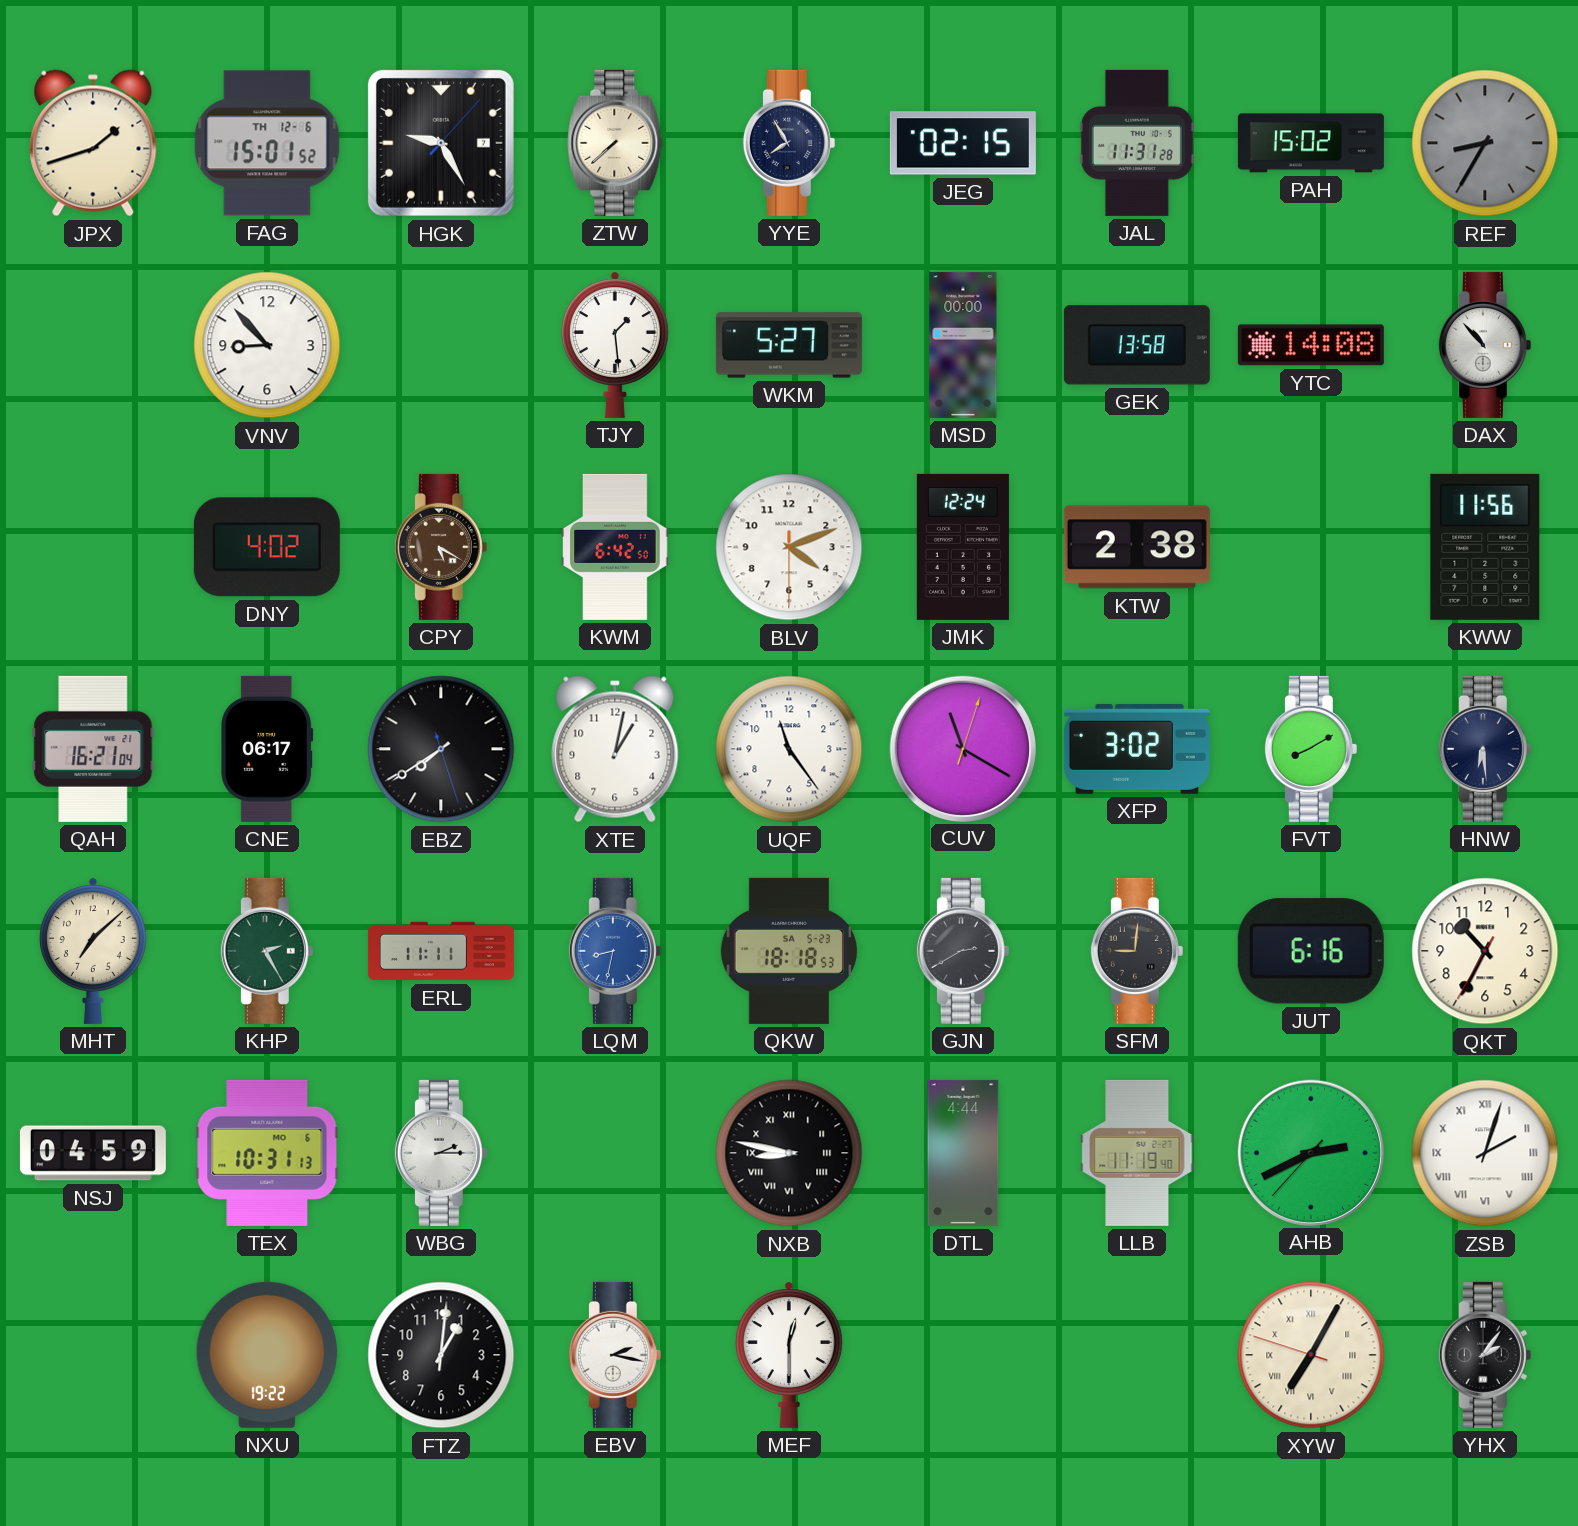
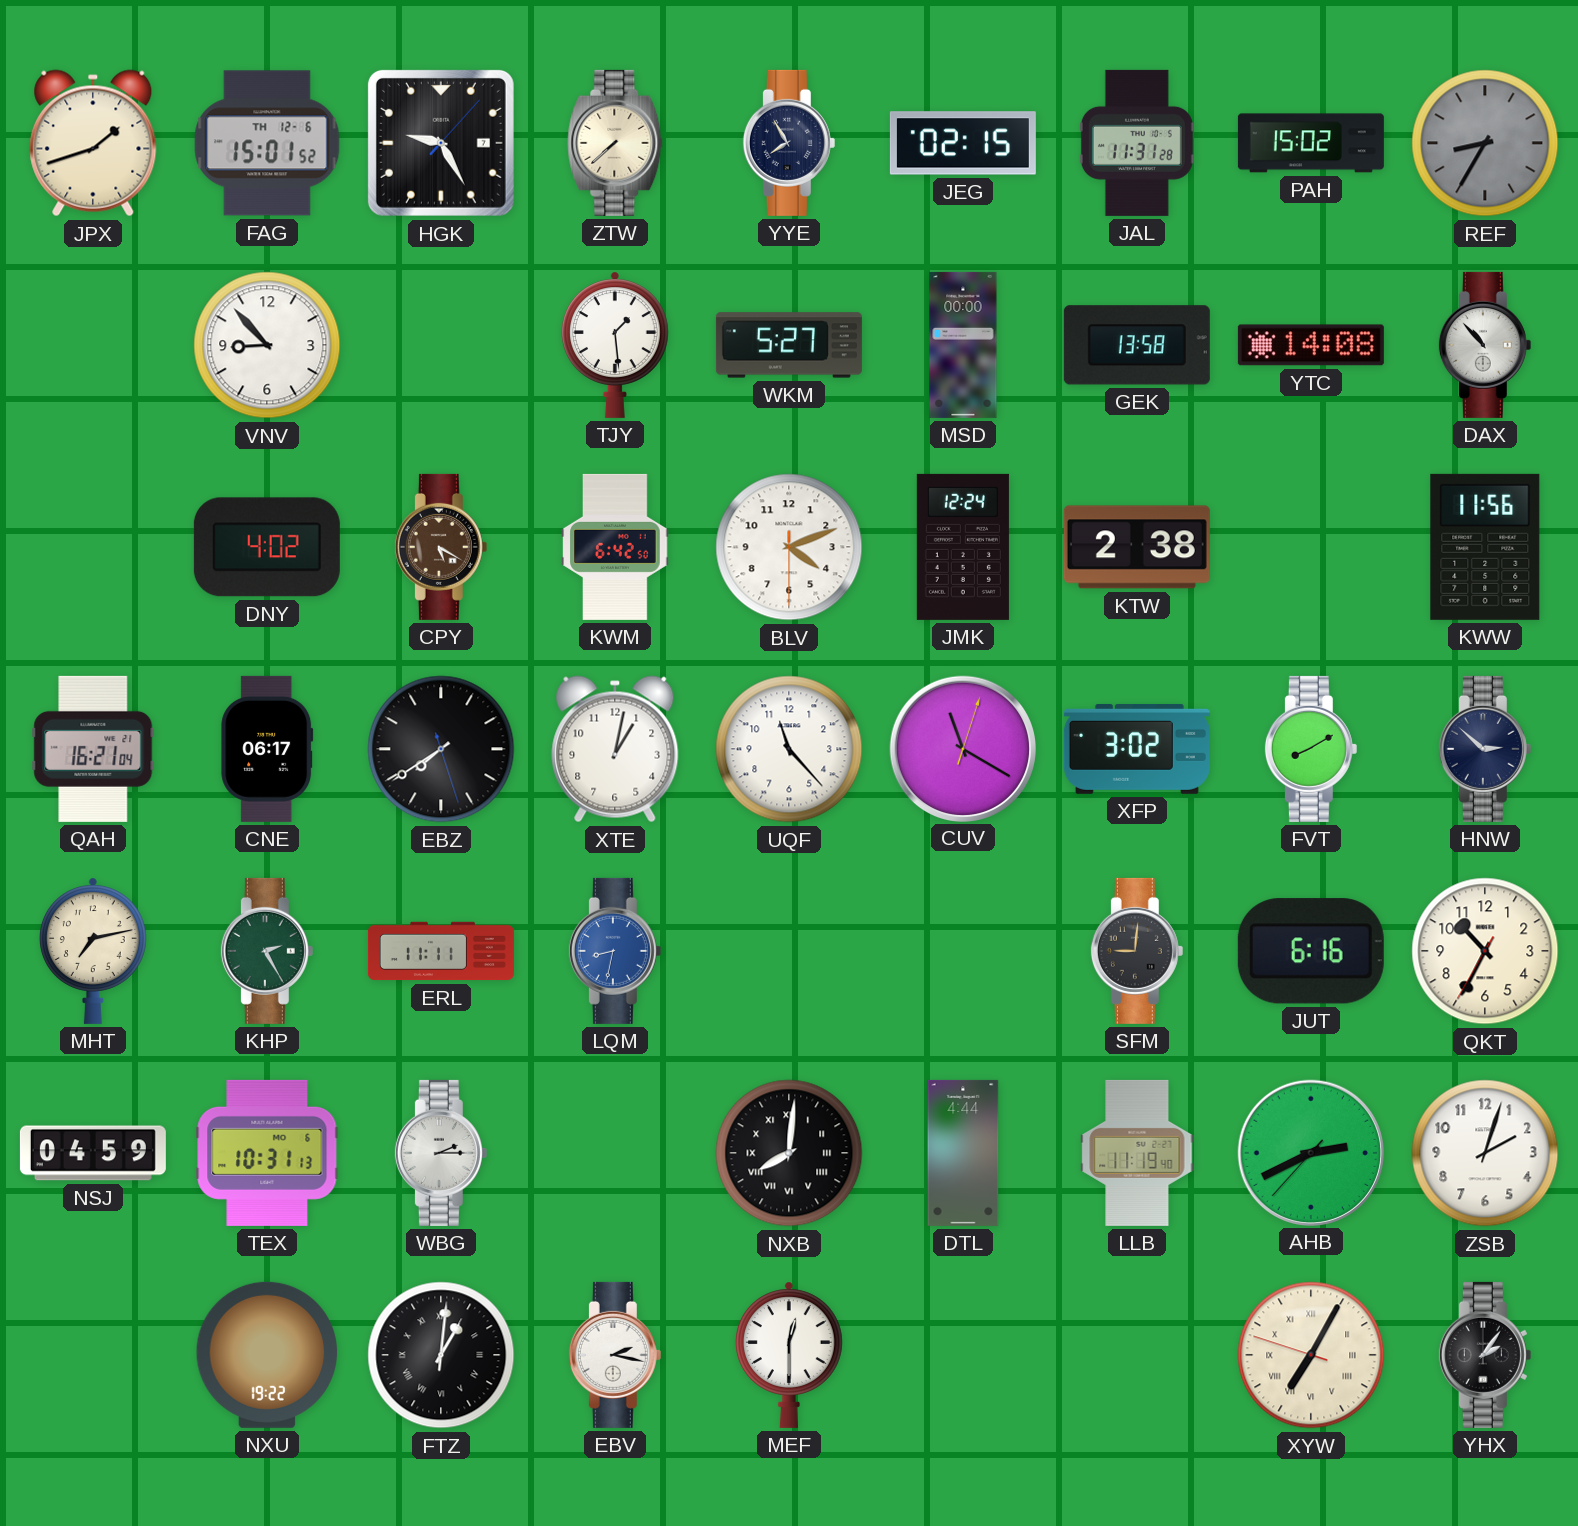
UQF: 11:24 -> 11:23 (789, 749)
HNW: 6:29 -> 2:52 (1485, 749)
MHT: 7:08 -> 7:13 (93, 951)
QKW: 18:18 -> none (788, 951)
GJN: 2:40 -> none (963, 951)
NXB: 8:47 -> 8:01 (789, 1153)
ZSB numerals: Roman -> Arabic (1485, 1153)
FTZ numerals: Arabic -> Roman (441, 1355)
